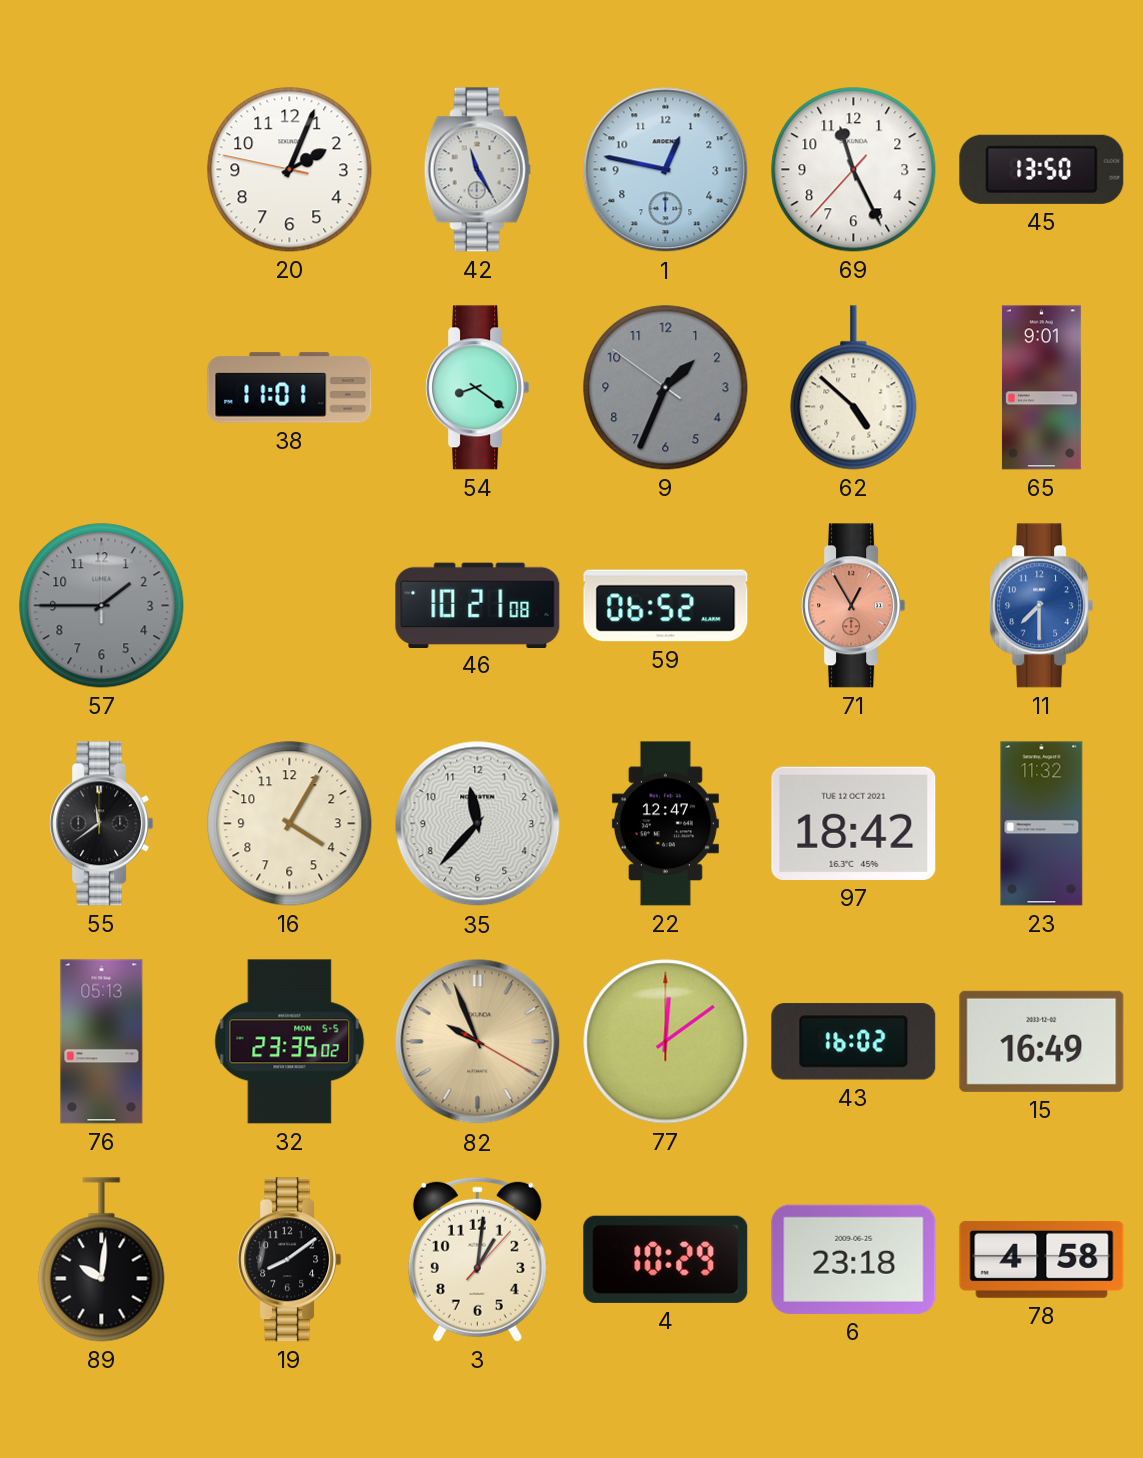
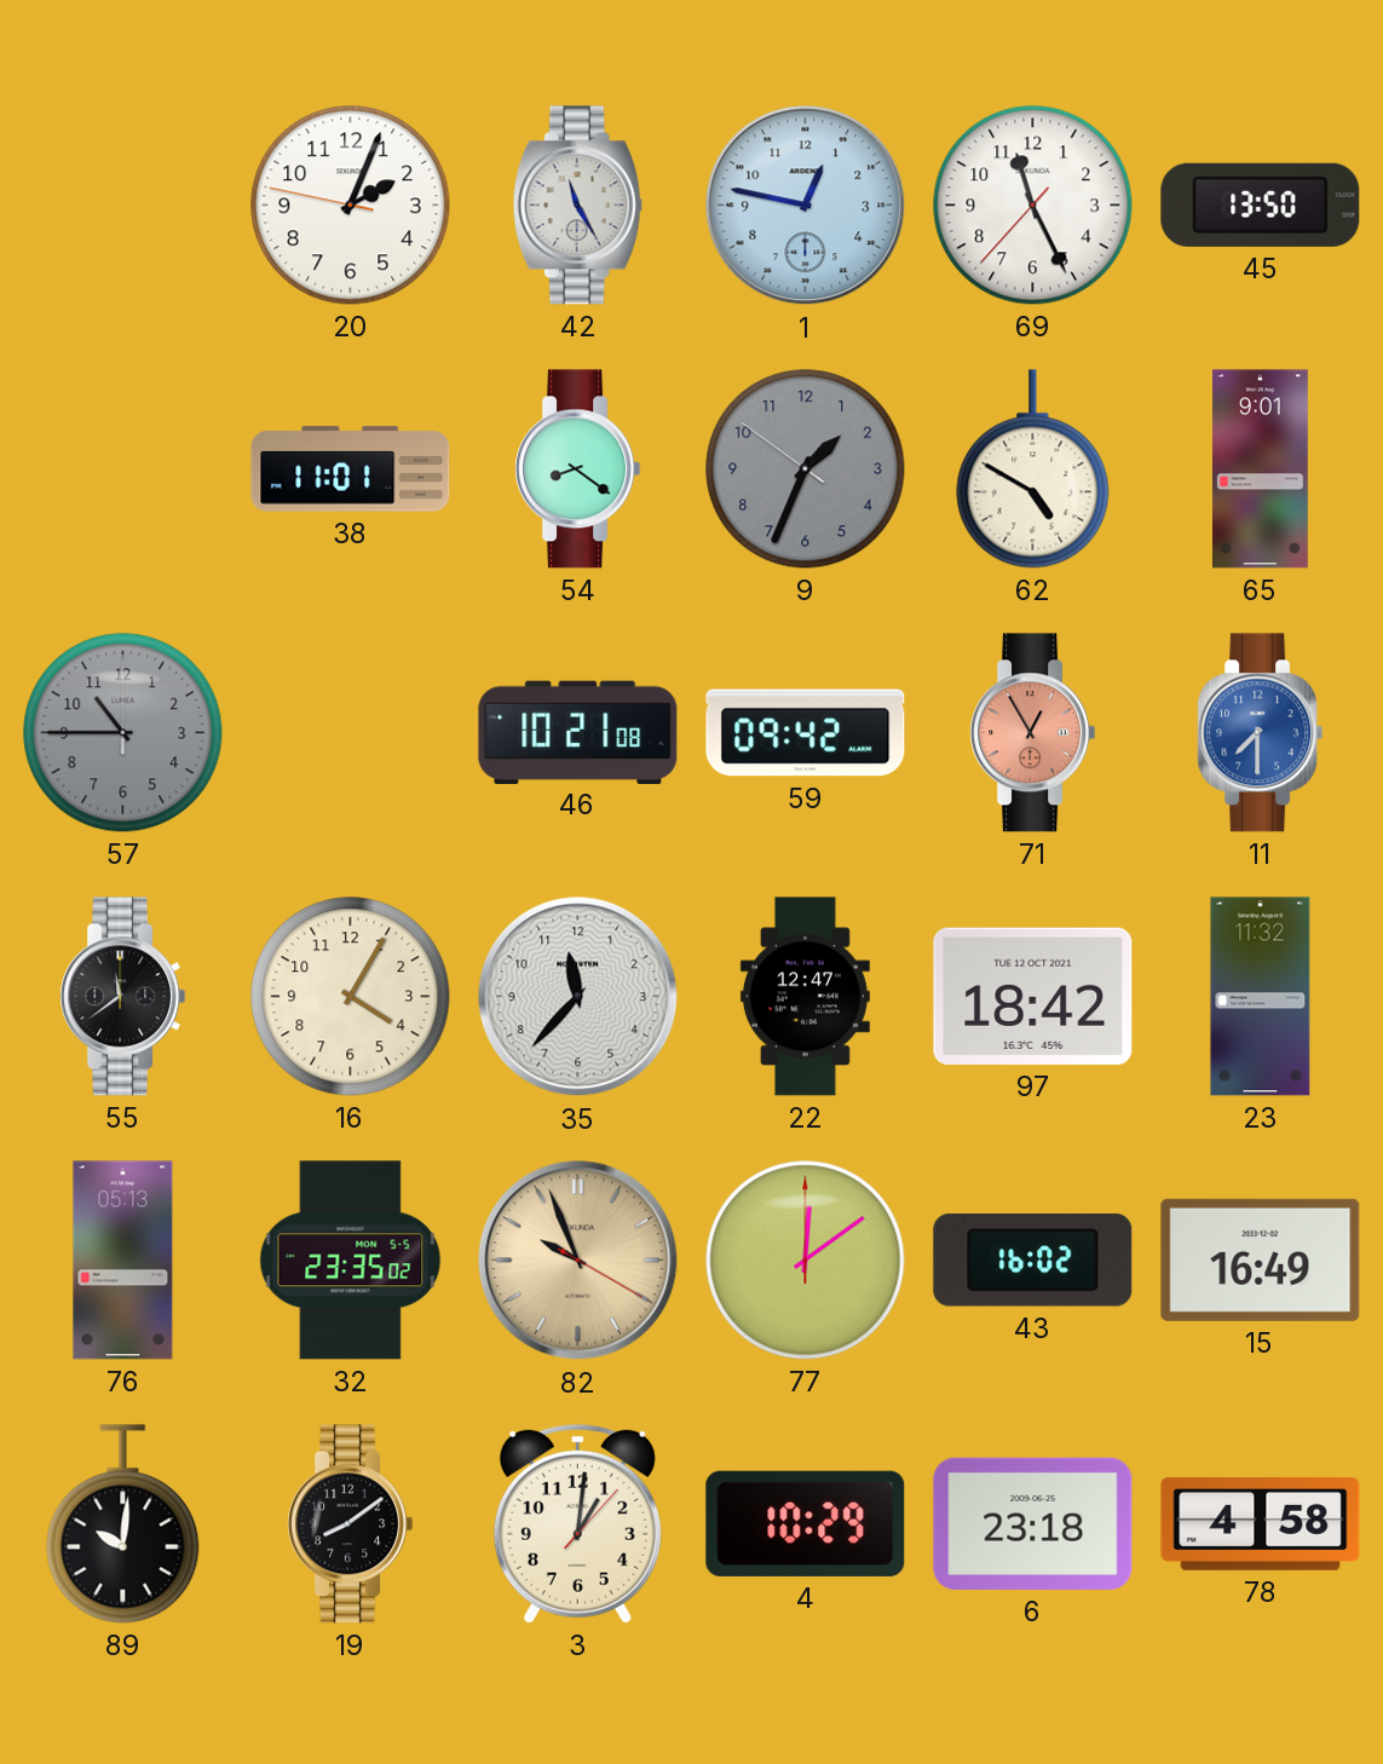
62: 4:52 -> 4:50 (1033, 469)
57: 1:45 -> 10:45 (123, 733)
59: 06:52 -> 09:42 (806, 733)
